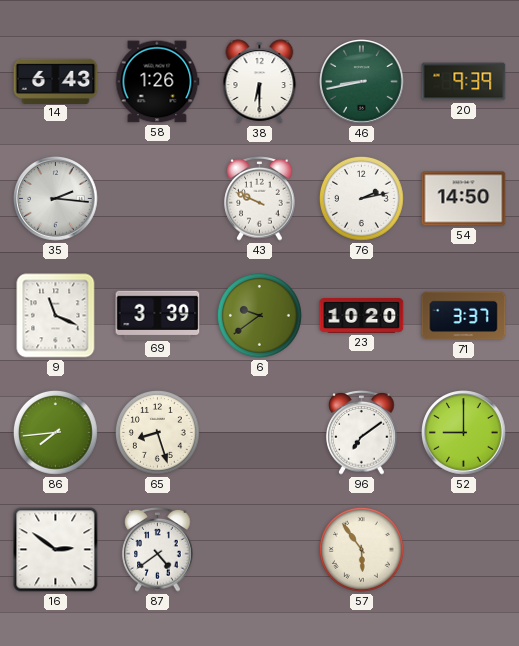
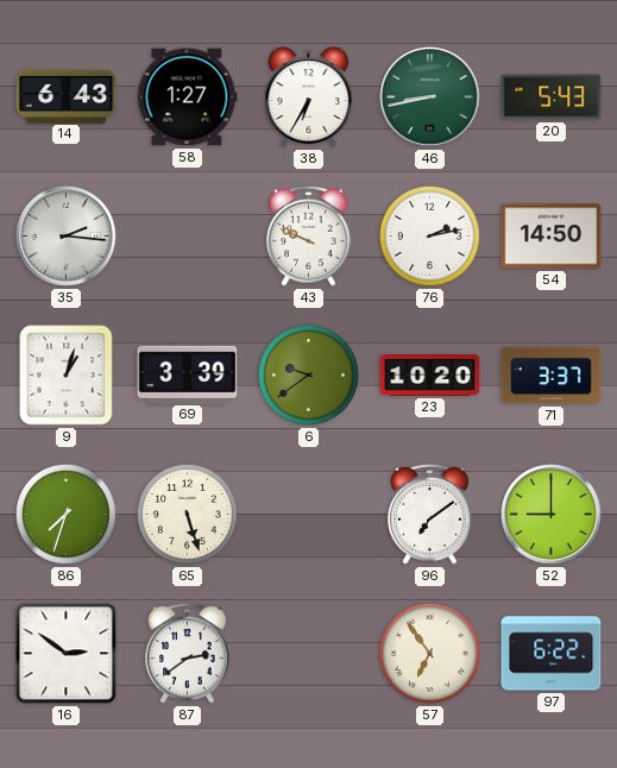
58: 1:26 -> 1:27 (187, 97)
38: 6:30 -> 6:35 (309, 97)
20: 9:39 -> 5:43 (552, 97)
9: 11:19 -> 1:03 (67, 376)
86: 7:44 -> 7:33 (67, 515)
65: 8:27 -> 5:27 (188, 515)
87: 4:39 -> 2:39 (188, 654)
57: 5:54 -> 6:54 (430, 654)
97: none -> 6:22 (552, 654)
